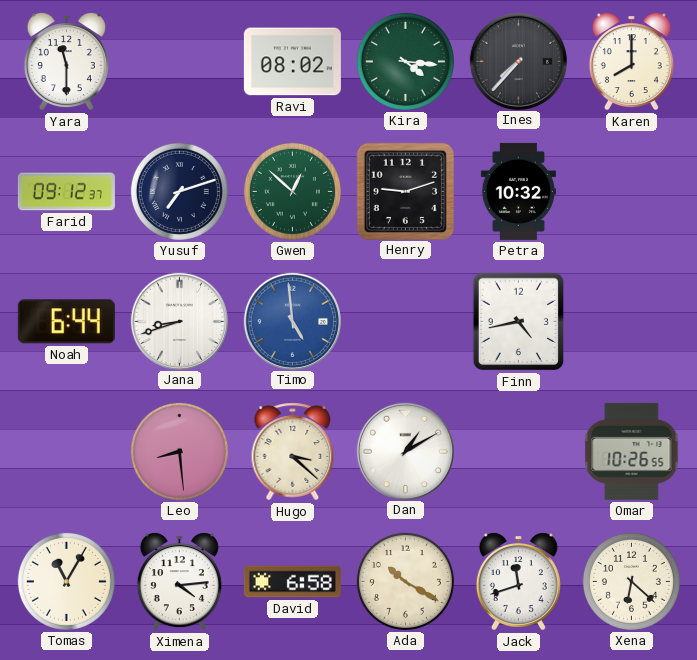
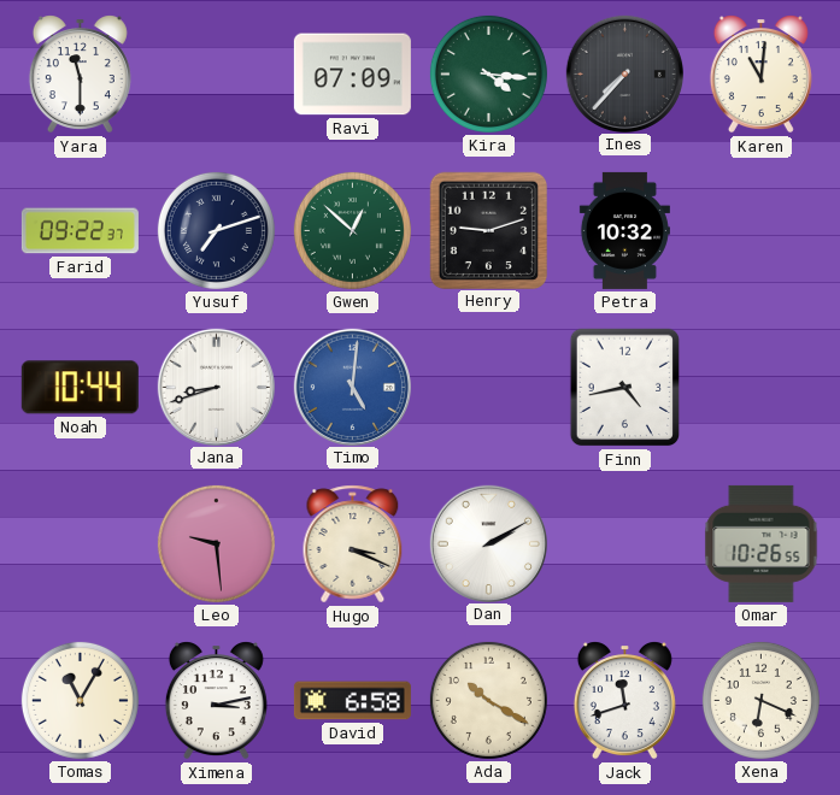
Ravi: 08:02 -> 07:09 (352, 75)
Karen: 8:00 -> 11:01 (760, 75)
Farid: 09:12 -> 09:22 (80, 231)
Noah: 6:44 -> 10:44 (80, 388)
Timo: 4:59 -> 5:01 (352, 387)
Leo: 8:29 -> 9:29 (216, 543)
Hugo: 3:22 -> 3:19 (353, 544)
Dan: 1:10 -> 2:10 (488, 543)
Ximena: 4:14 -> 3:13 (216, 701)
Xena: 6:22 -> 6:19 (760, 700)
